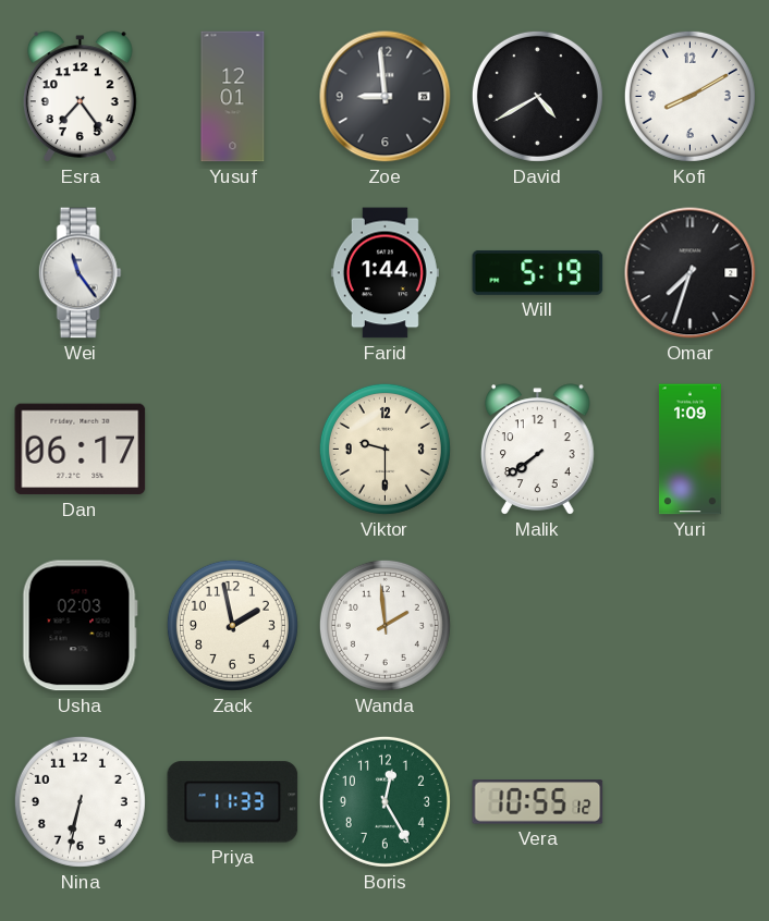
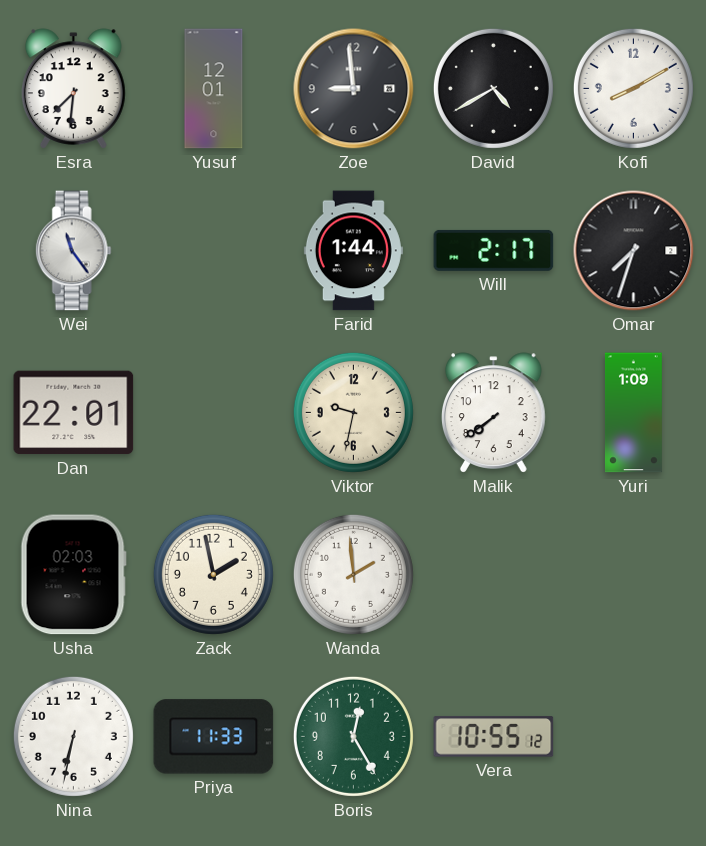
Esra: 7:24 -> 7:31 (74, 89)
Will: 5:19 -> 2:17 (494, 250)
Dan: 06:17 -> 22:01 (74, 413)
Viktor: 9:30 -> 9:32 (353, 412)
